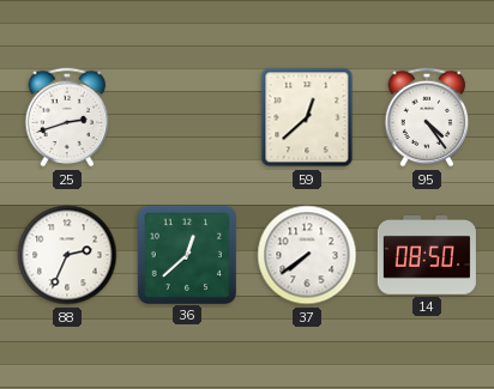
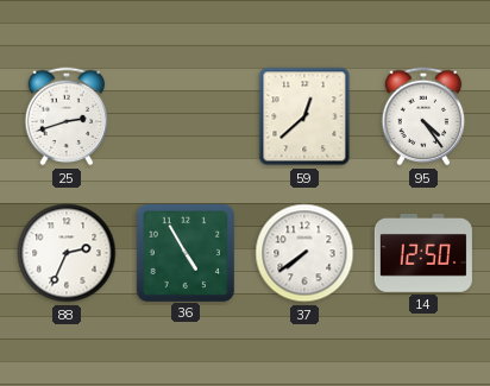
36: 12:38 -> 4:55 (184, 252)
14: 08:50 -> 12:50 (423, 253)
